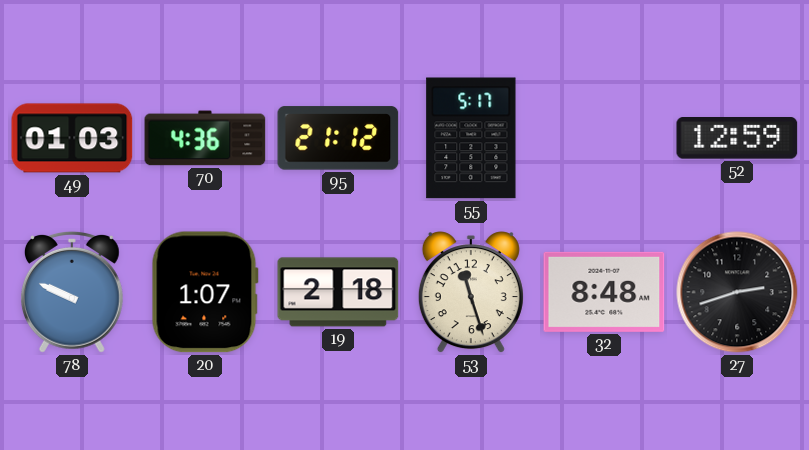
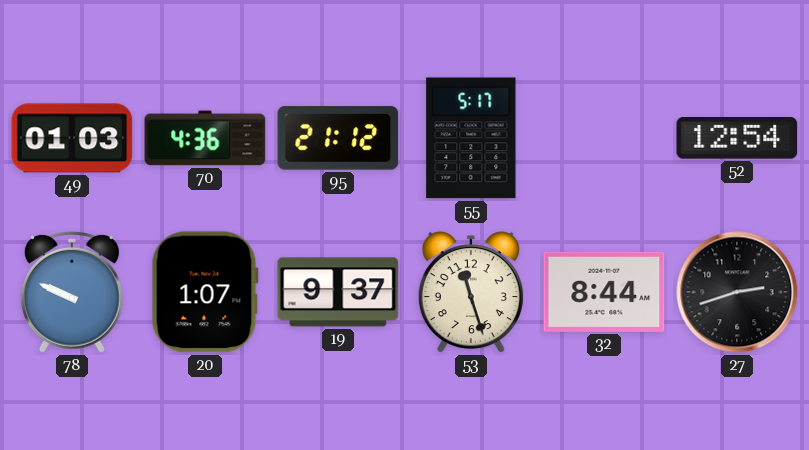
52: 12:59 -> 12:54 (737, 138)
19: 2:18 -> 9:37 (338, 292)
32: 8:48 -> 8:44 (604, 292)
